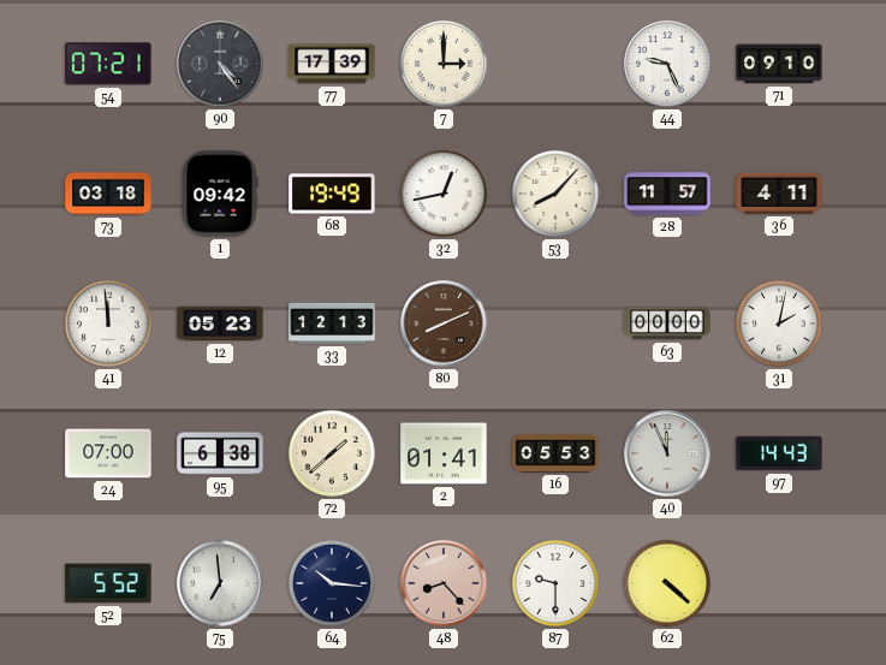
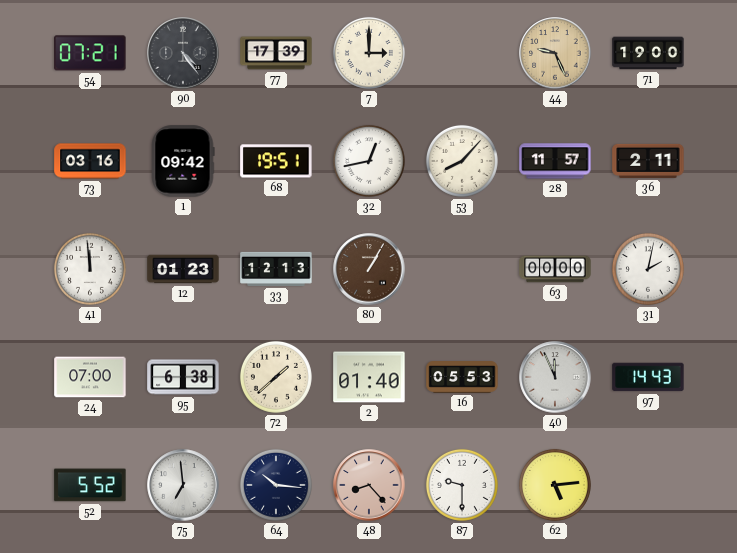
44 dial: white -> champagne (555, 53)
71: 09:10 -> 19:00 (648, 53)
73: 03:18 -> 03:16 (90, 161)
68: 19:49 -> 19:51 (276, 161)
36: 4:11 -> 2:11 (648, 161)
12: 05:23 -> 01:23 (183, 269)
80: 8:11 -> 1:05 (369, 269)
2: 01:41 -> 01:40 (369, 377)
62: 4:22 -> 5:14 (555, 485)
